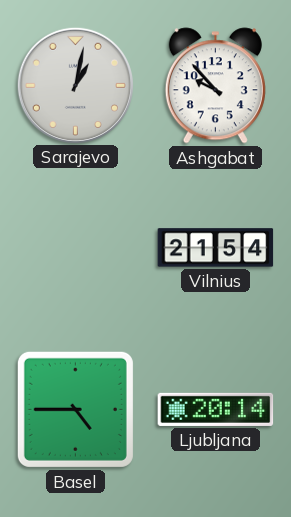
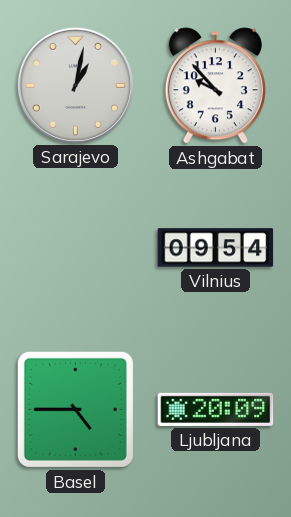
Vilnius: 21:54 -> 09:54 (216, 248)
Ljubljana: 20:14 -> 20:09 (216, 409)
